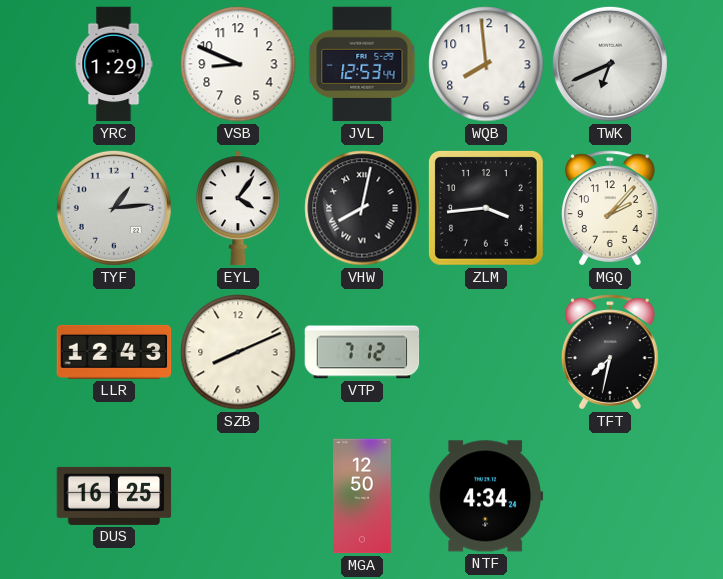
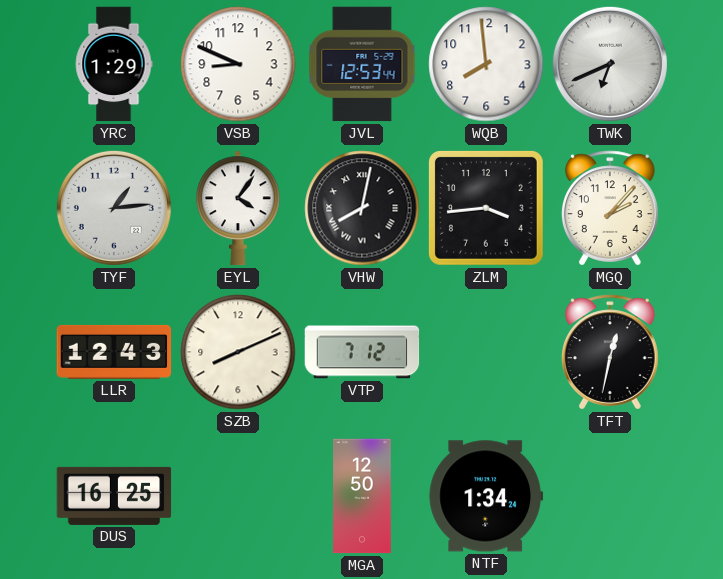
TFT: 7:32 -> 12:32 (611, 352)
NTF: 4:34 -> 1:34 (486, 496)
